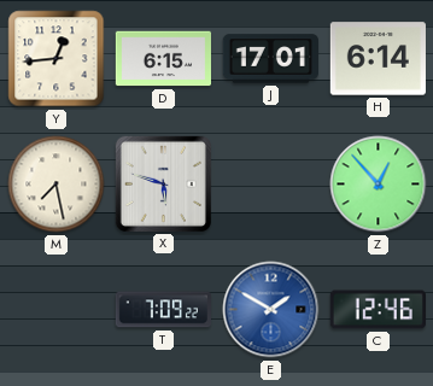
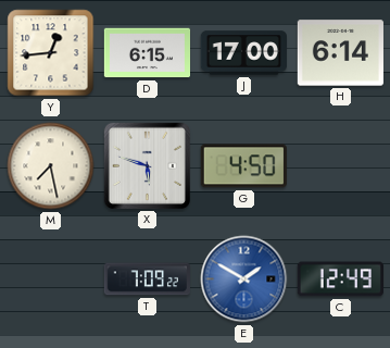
J: 17:01 -> 17:00 (243, 53)
G: none -> 4:50 (243, 166)
Z: 12:53 -> none (379, 185)
C: 12:46 -> 12:49 (340, 279)
